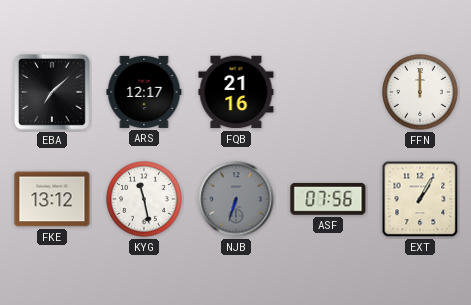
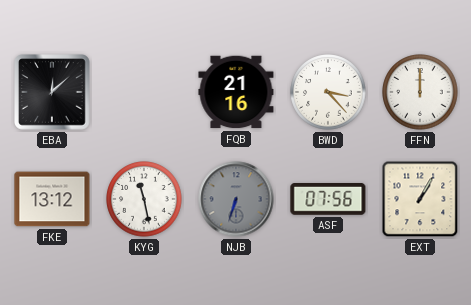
EBA: 7:08 -> 12:08 (52, 92)
ARS: 12:17 -> none (144, 92)
BWD: none -> 3:23 (328, 92)
